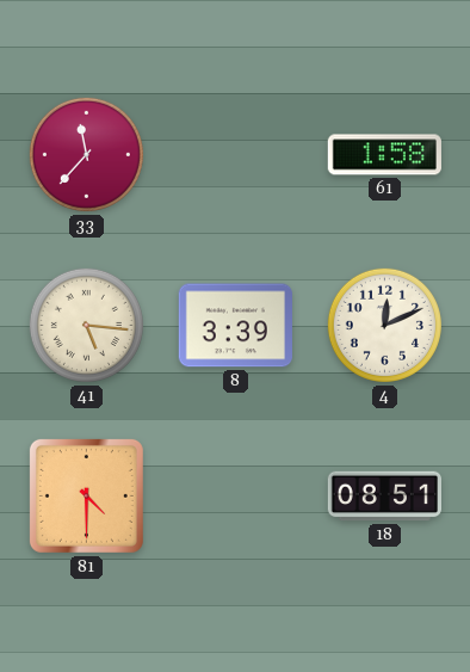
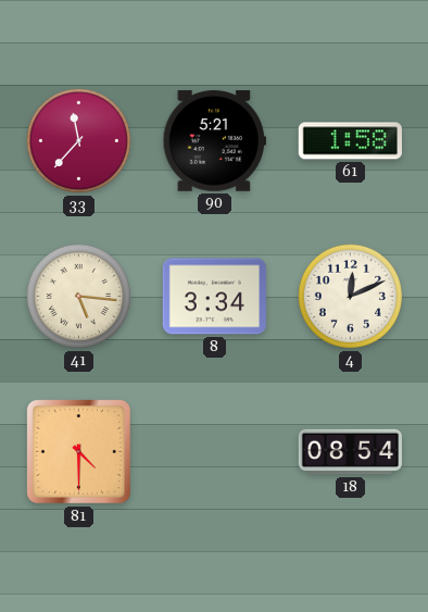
90: none -> 5:21 (214, 141)
8: 3:39 -> 3:34 (214, 297)
18: 08:51 -> 08:54 (350, 452)
